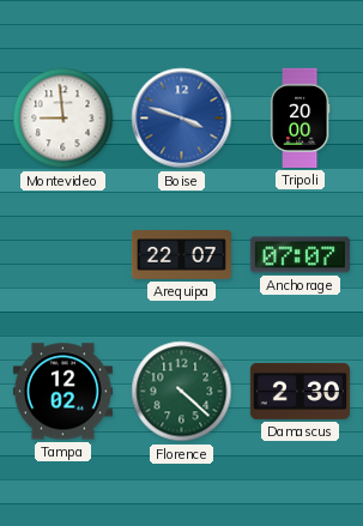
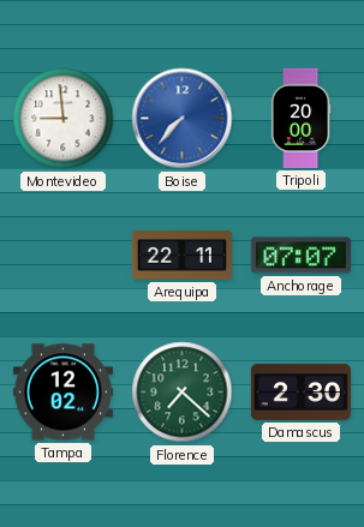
Boise: 3:48 -> 7:37 (183, 119)
Arequipa: 22:07 -> 22:11 (181, 256)
Florence: 4:22 -> 7:22 (183, 393)
